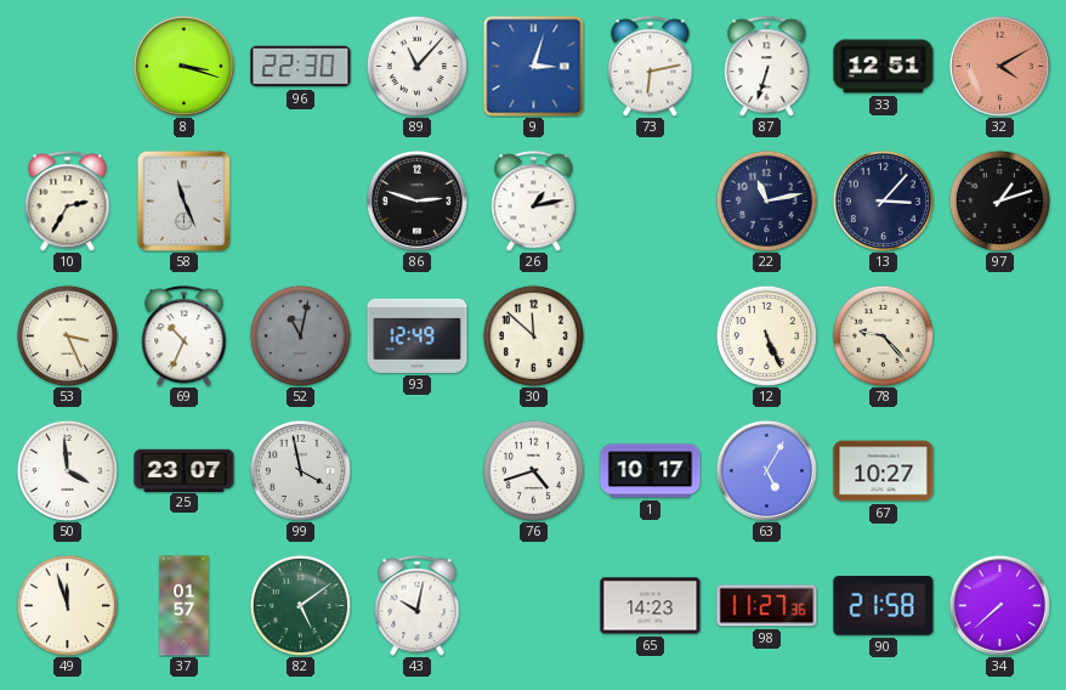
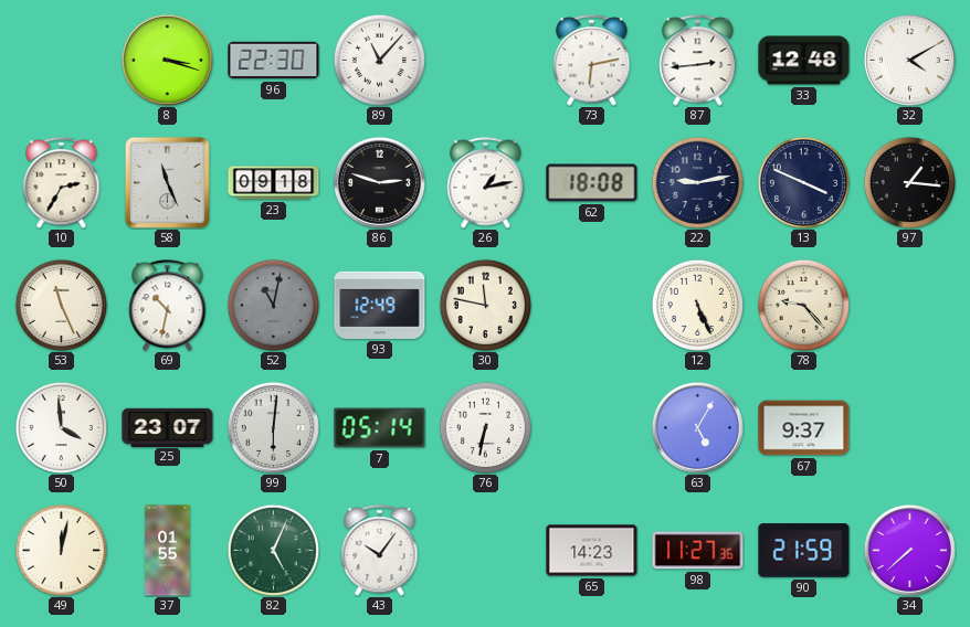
9: 3:03 -> none (534, 67)
87: 6:33 -> 2:44 (698, 61)
33: 12:51 -> 12:48 (804, 61)
32 dial: salmon -> white (909, 60)
23: none -> 09:18 (274, 183)
62: none -> 18:08 (592, 183)
22: 11:13 -> 9:13 (697, 182)
13: 3:07 -> 3:49 (803, 182)
97: 1:12 -> 1:16 (909, 182)
53: 3:26 -> 11:26 (61, 305)
69: 10:34 -> 10:32 (168, 306)
30: 11:52 -> 11:47 (485, 305)
99: 3:58 -> 6:01 (273, 427)
7: none -> 05:14 (380, 428)
76: 4:42 -> 6:32 (485, 427)
1: 10:17 -> none (651, 471)
67: 10:27 -> 9:37 (804, 428)
49: 11:57 -> 12:02 (61, 550)
37: 01:57 -> 01:55 (168, 551)
82: 5:09 -> 5:04 (273, 550)
43: 10:02 -> 10:06 (380, 551)
90: 21:58 -> 21:59 (804, 551)
